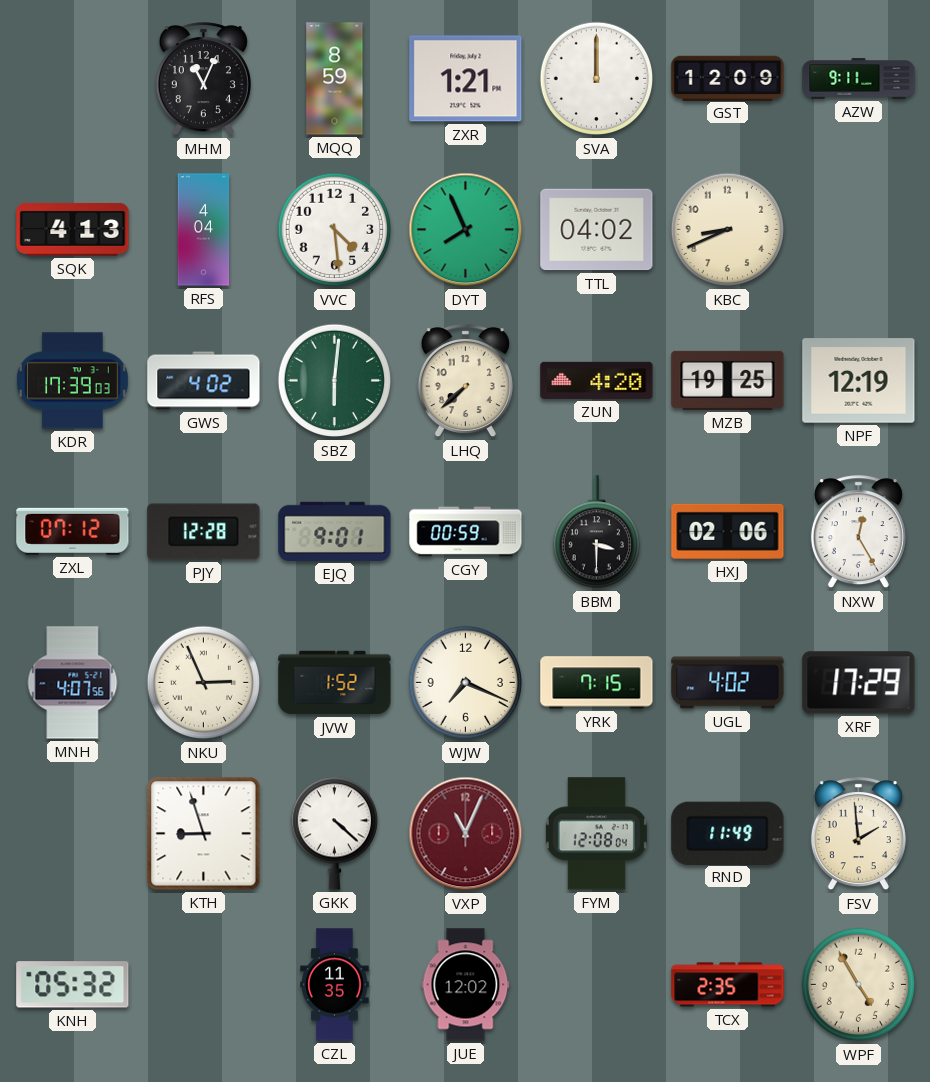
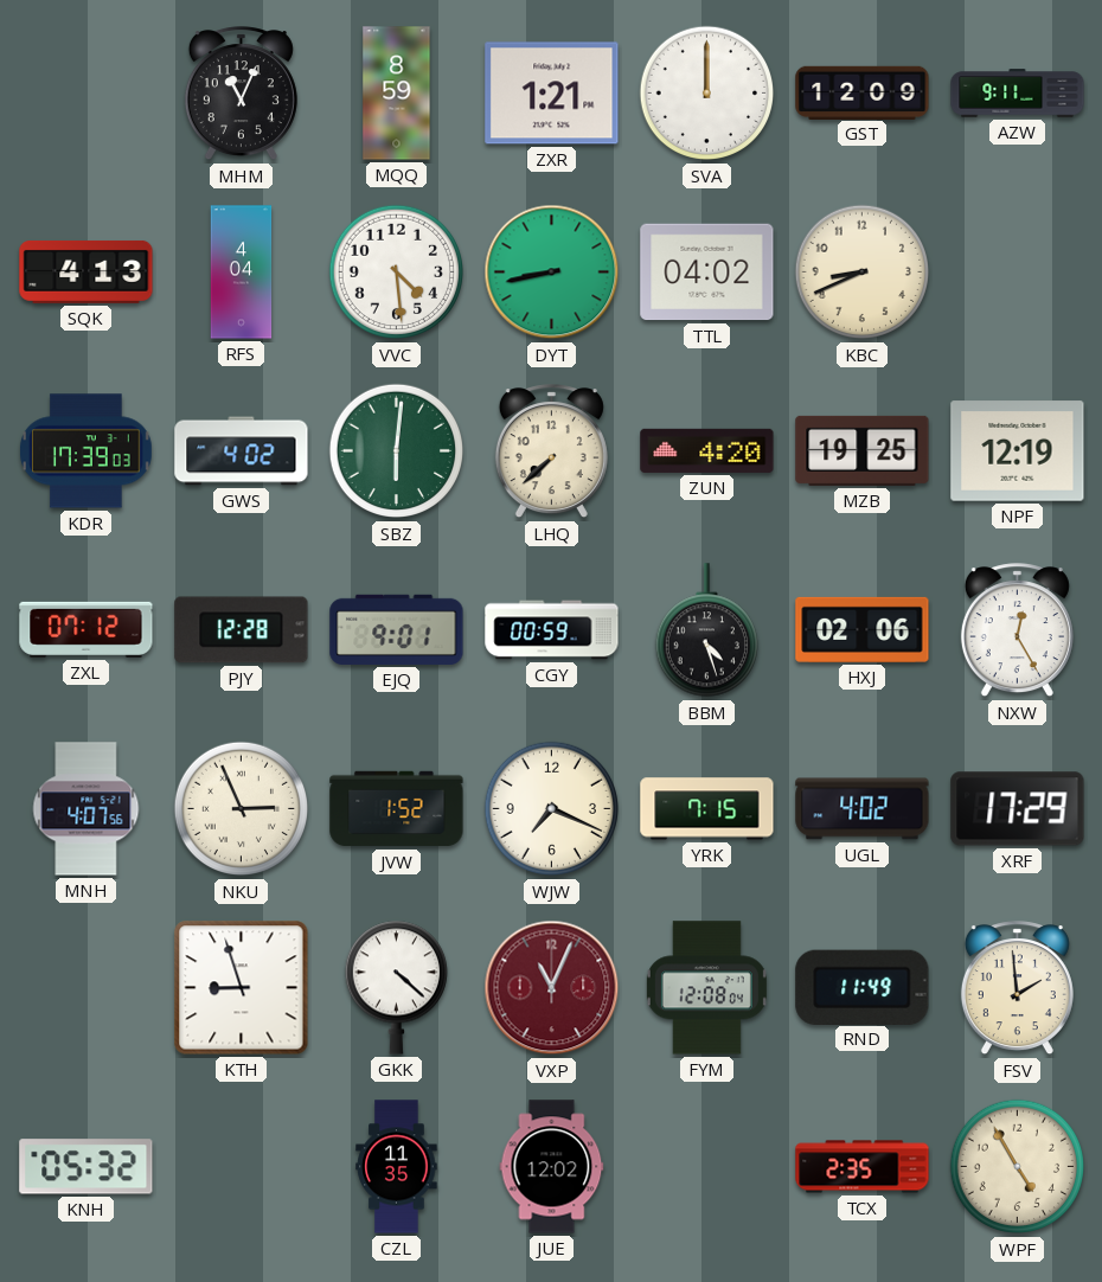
DYT: 7:56 -> 8:43 (552, 273)
BBM: 3:30 -> 4:27 (706, 630)
